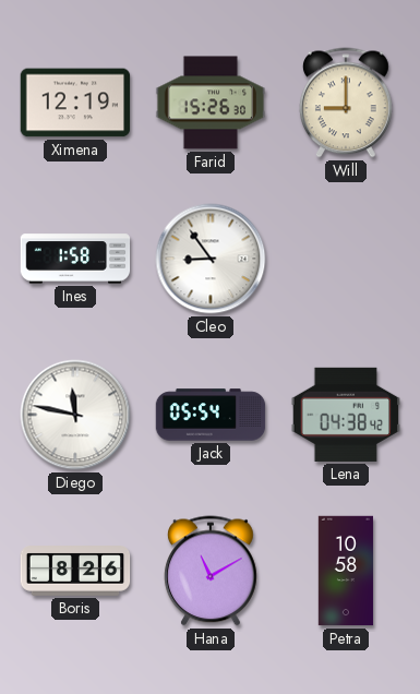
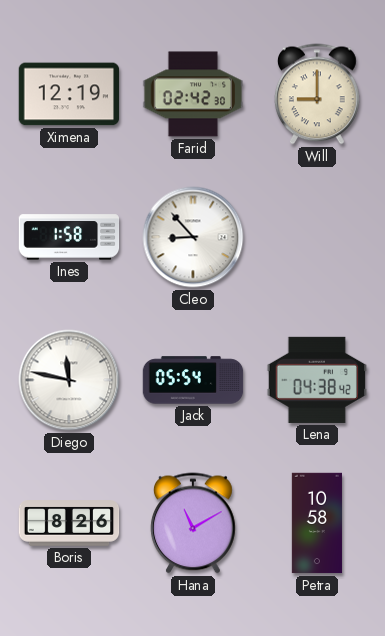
Farid: 15:26 -> 02:42 (193, 94)
Cleo: 8:54 -> 8:53 (193, 237)
